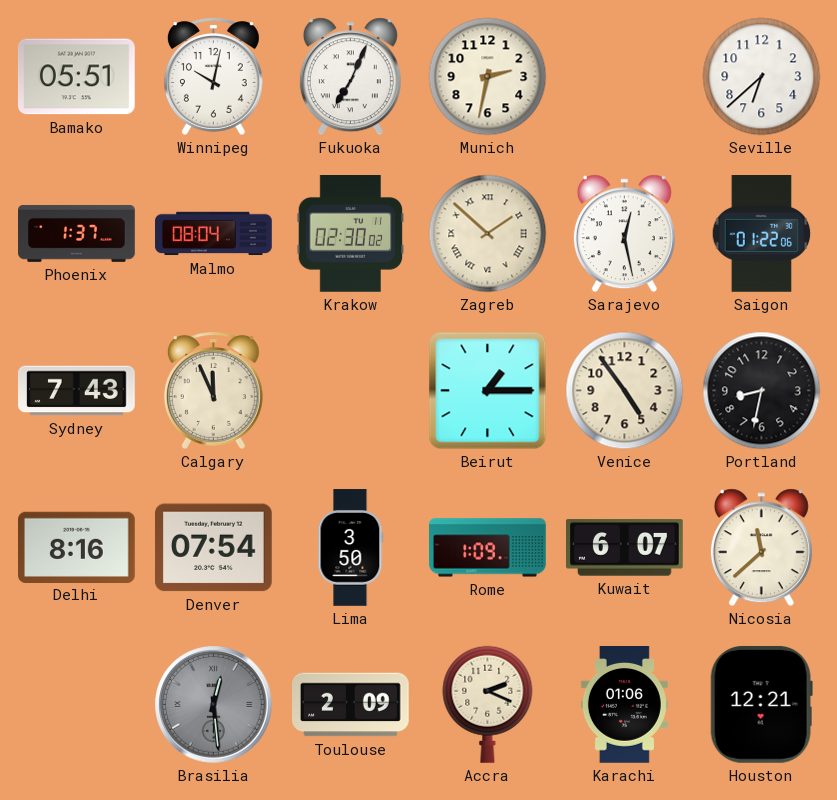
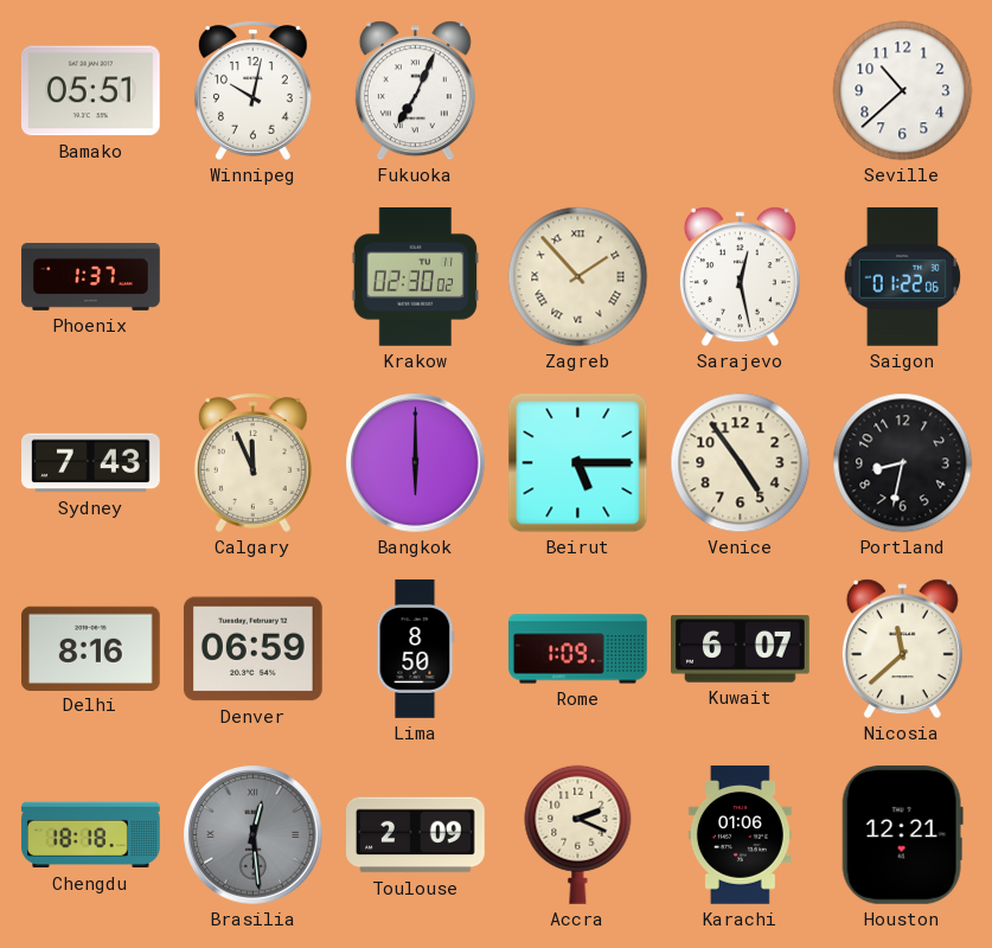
Munich: 2:32 -> none (488, 77)
Seville: 6:38 -> 10:38 (903, 91)
Malmo: 08:04 -> none (214, 234)
Zagreb: 1:52 -> 1:53 (578, 277)
Bangkok: none -> 6:00 (416, 463)
Beirut: 1:15 -> 5:15 (578, 463)
Denver: 07:54 -> 06:59 (252, 649)
Lima: 3:50 -> 8:50 (416, 649)
Chengdu: none -> 18:18 (91, 835)
